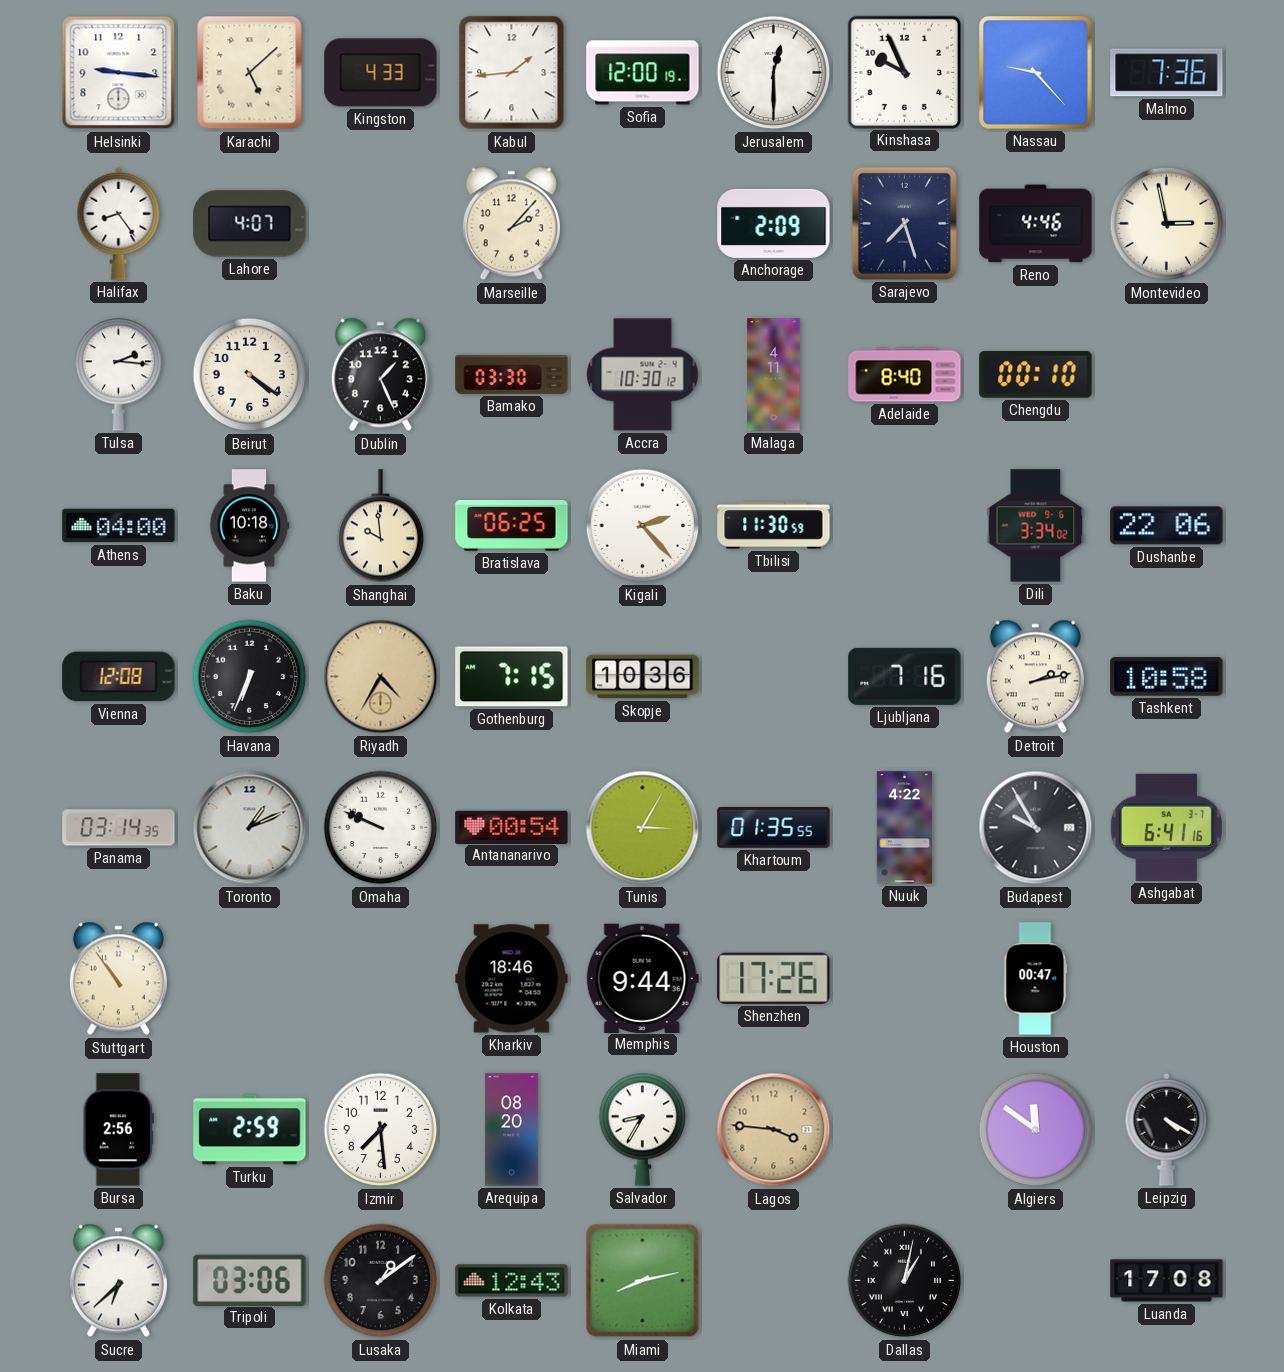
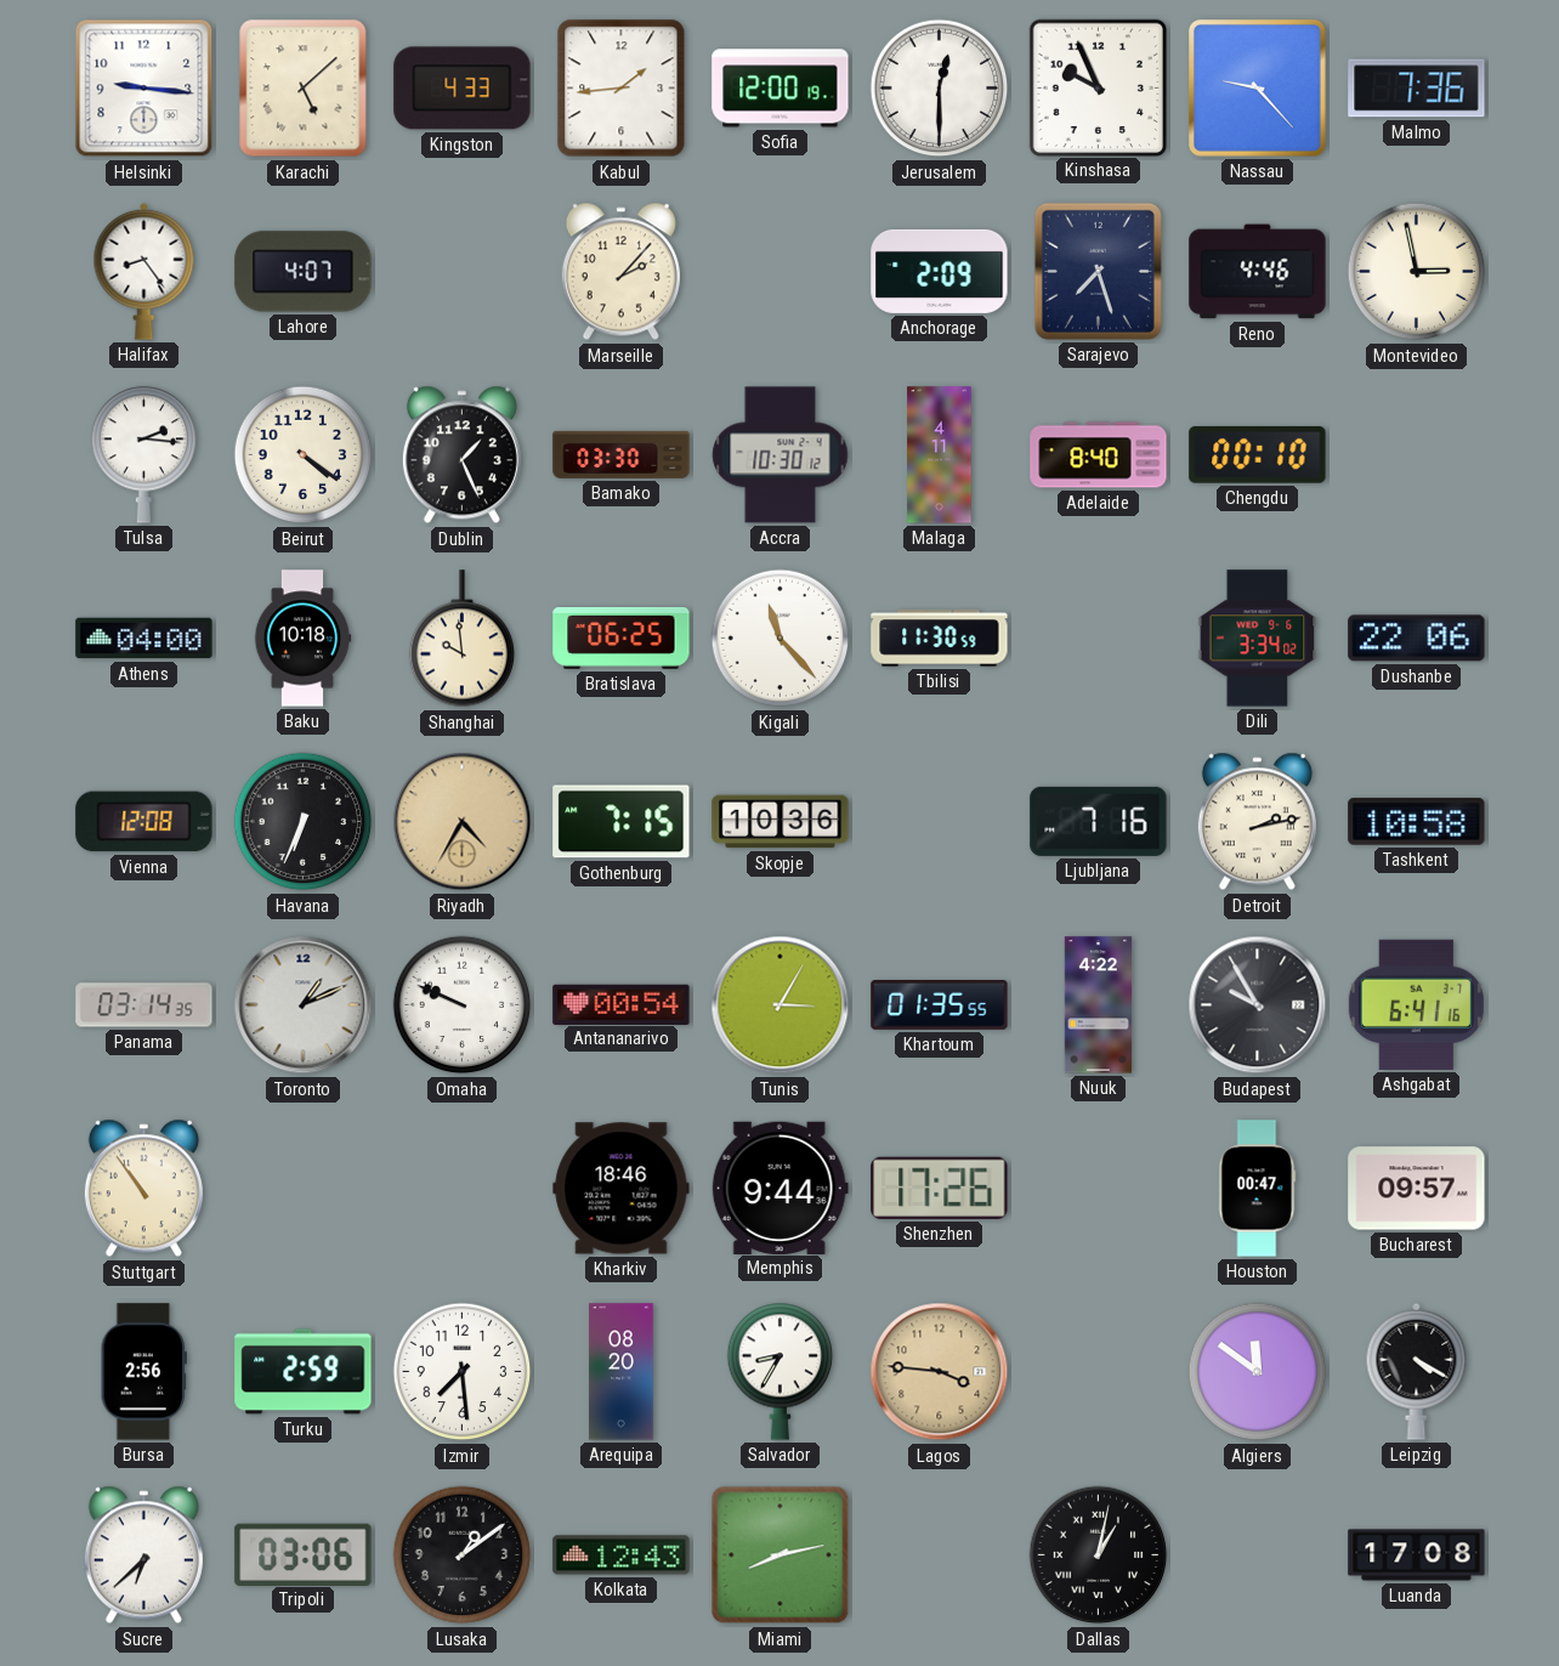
Kigali: 2:23 -> 11:23 (781, 639)
Bucharest: none -> 09:57 (1417, 1189)
